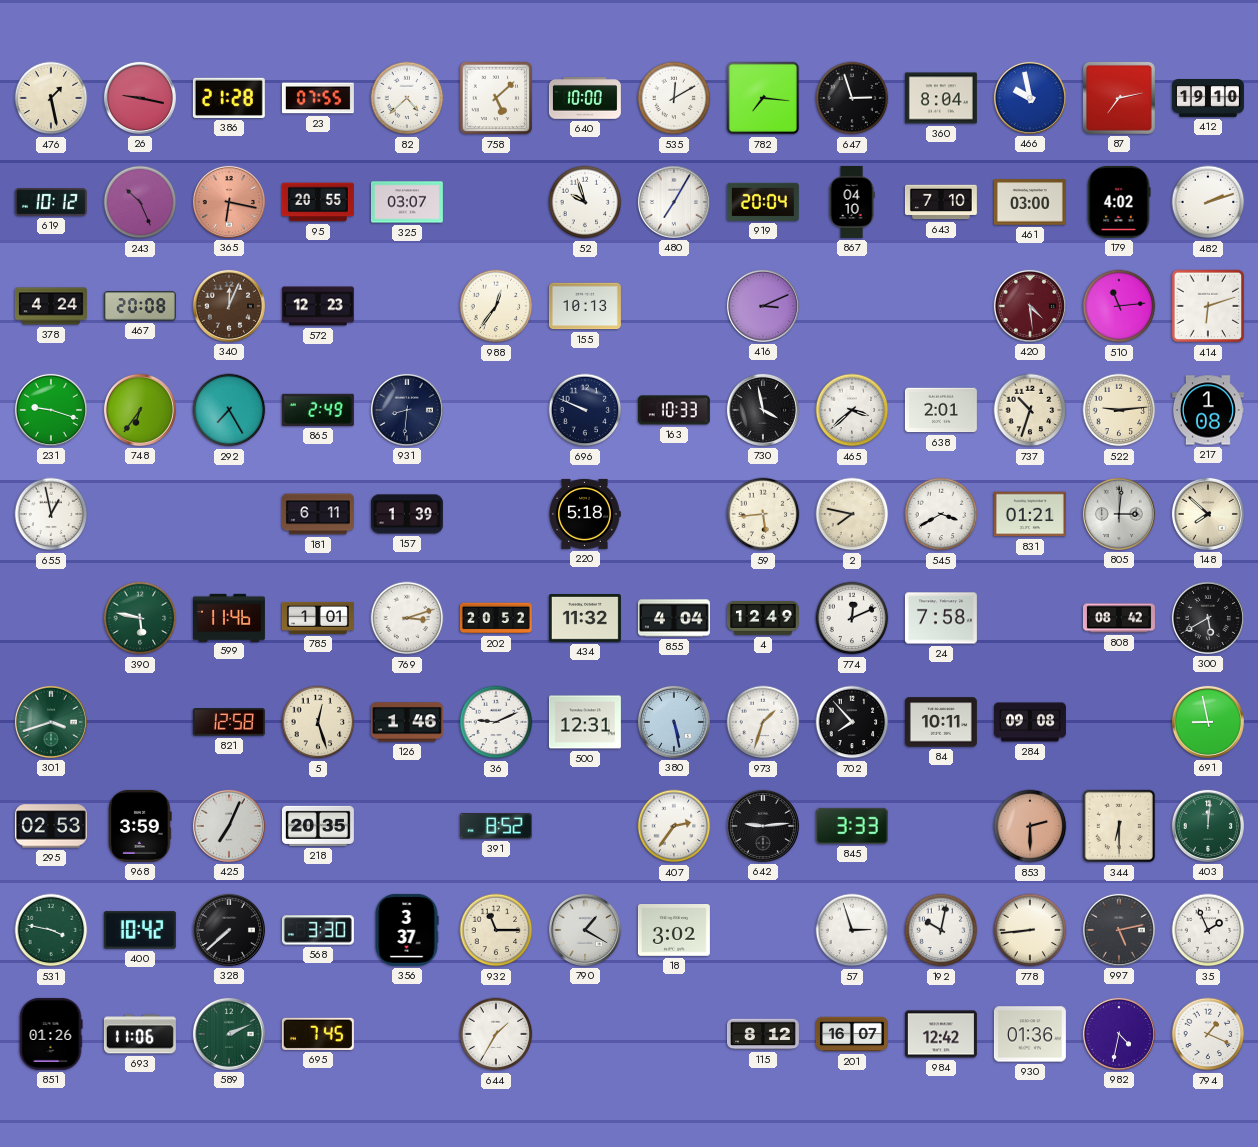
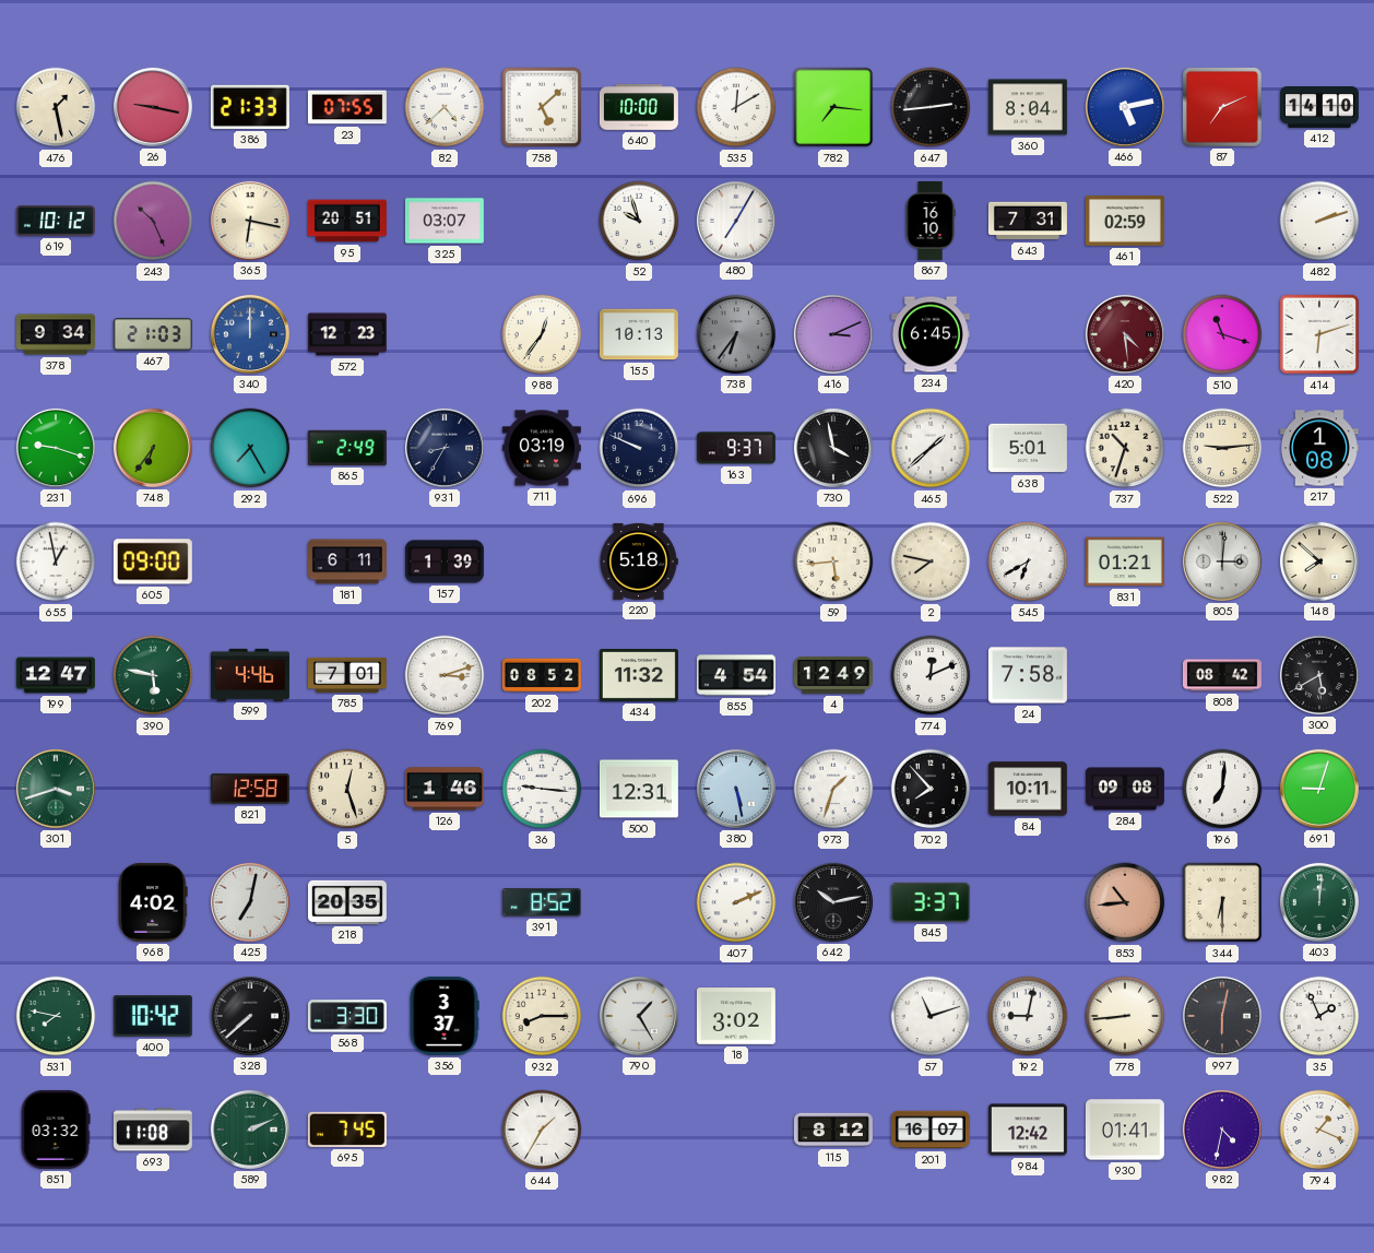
386: 21:28 -> 21:33 (250, 107)
647: 2:57 -> 2:44 (931, 107)
466: 9:58 -> 5:13 (1125, 107)
87: 7:13 -> 7:11 (1222, 107)
412: 19:10 -> 14:10 (1319, 108)
365 dial: salmon -> cream (250, 221)
95: 20:55 -> 20:51 (347, 221)
919: 20:04 -> none (763, 202)
867: 04:10 -> 16:10 (931, 221)
643: 7:10 -> 7:31 (1028, 221)
461: 03:00 -> 02:59 (1125, 221)
179: 4:02 -> none (1119, 202)
378: 4:24 -> 9:34 (56, 334)
467: 20:08 -> 21:03 (153, 334)
340: 12:04 -> 12:00 (250, 334)
340 dial: brown -> blue (250, 334)
738: none -> 6:36 (736, 334)
234: none -> 6:45 (931, 334)
510: 11:14 -> 11:18 (1222, 334)
931: 8:31 -> 8:35 (445, 448)
711: none -> 03:19 (542, 448)
163: 10:33 -> 9:37 (736, 448)
465: 3:38 -> 1:38 (931, 448)
638: 2:01 -> 5:01 (1028, 448)
605: none -> 09:00 (153, 562)
545: 3:40 -> 6:40 (1028, 562)
199: none -> 12:47 (56, 675)
599: 11:46 -> 4:46 (250, 674)
785: 1:01 -> 7:01 (347, 675)
202: 20:52 -> 08:52 (542, 675)
855: 4:04 -> 4:54 (736, 675)
36: 9:11 -> 9:16 (542, 789)
196: none -> 7:01 (1222, 789)
691: 8:58 -> 9:03 (1319, 789)
295: 02:53 -> none (51, 826)
968: 3:59 -> 4:02 (153, 902)
425: 7:04 -> 7:02 (250, 902)
407: 2:36 -> 2:11 (736, 902)
642: 9:14 -> 10:13 (833, 902)
845: 3:33 -> 3:37 (931, 902)
853: 2:30 -> 10:44 (1125, 902)
531: 3:47 -> 7:47 (56, 1016)
932: 11:15 -> 8:15 (542, 1016)
790: 1:20 -> 1:25 (639, 1016)
57: 2:57 -> 11:12 (931, 1016)
192: 10:02 -> 9:02 (1028, 1016)
997: 5:13 -> 6:02 (1222, 1016)
851: 01:26 -> 03:32 (56, 1130)
693: 11:06 -> 11:08 (153, 1130)
930: 01:36 -> 01:41 (1125, 1130)
